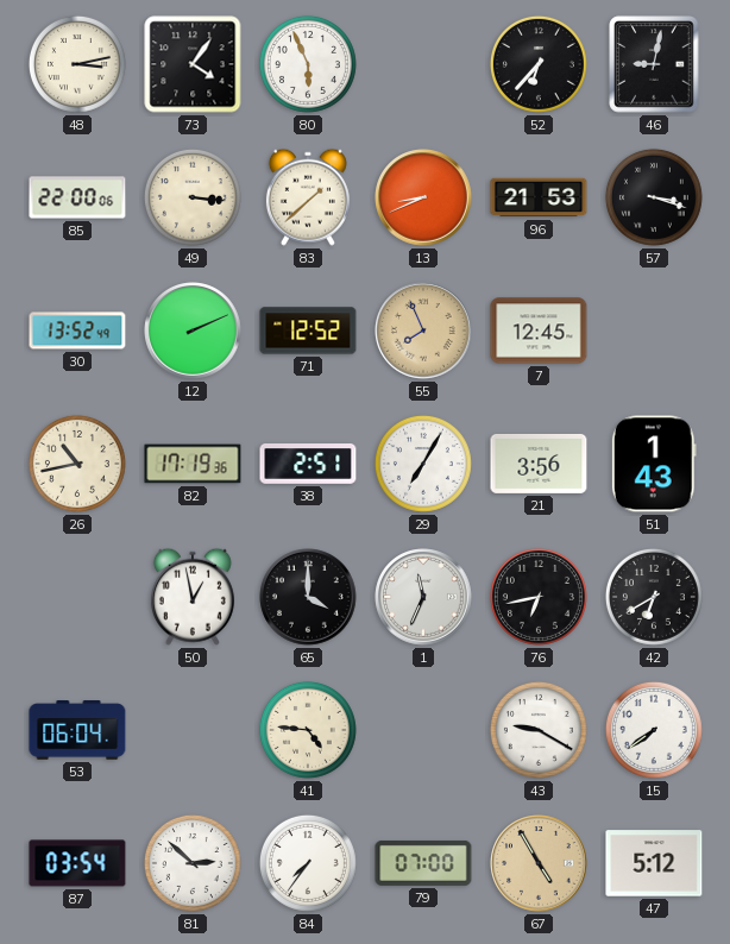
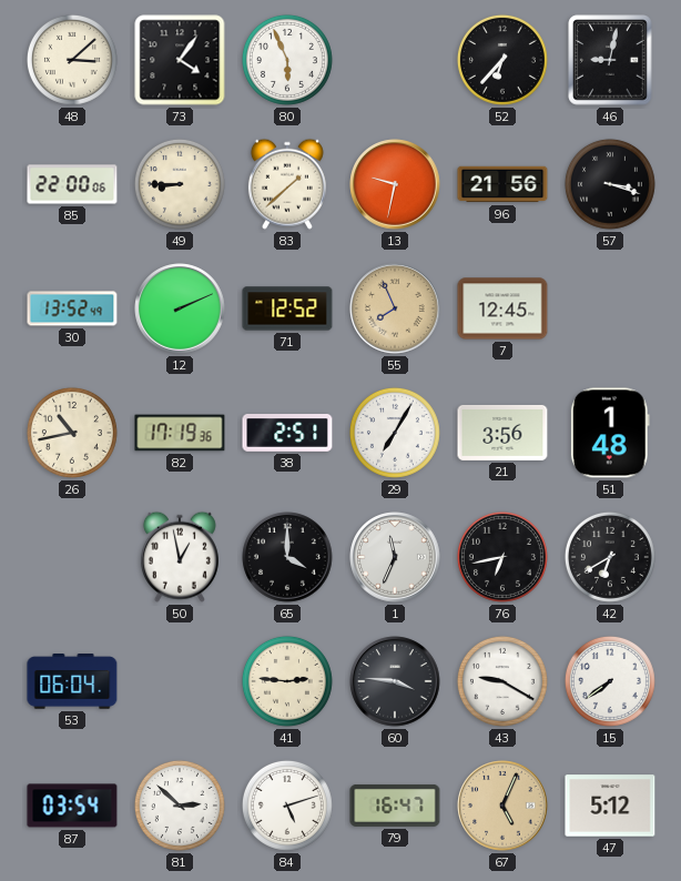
48: 3:13 -> 3:08 (72, 60)
49: 3:16 -> 8:45 (180, 184)
13: 8:41 -> 9:32 (395, 184)
96: 21:53 -> 21:56 (502, 184)
51: 1:43 -> 1:48 (610, 433)
41: 4:46 -> 2:46 (287, 681)
60: none -> 3:46 (395, 681)
84: 7:36 -> 5:12 (287, 806)
79: 07:00 -> 16:47 (395, 806)
67: 4:55 -> 5:04 (502, 806)
